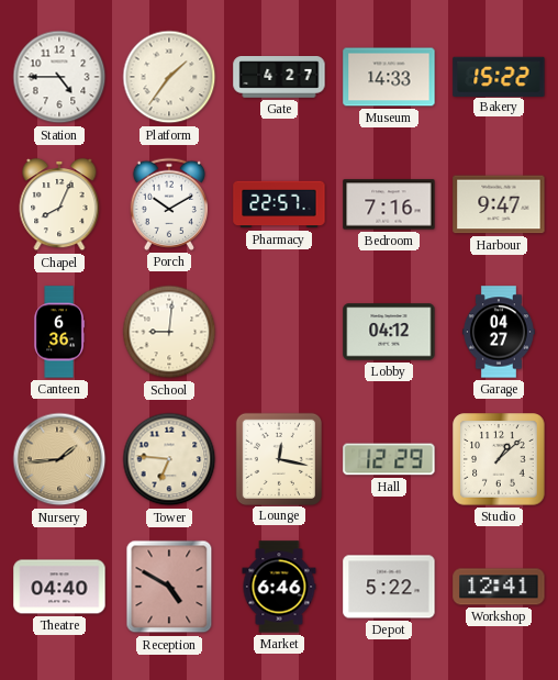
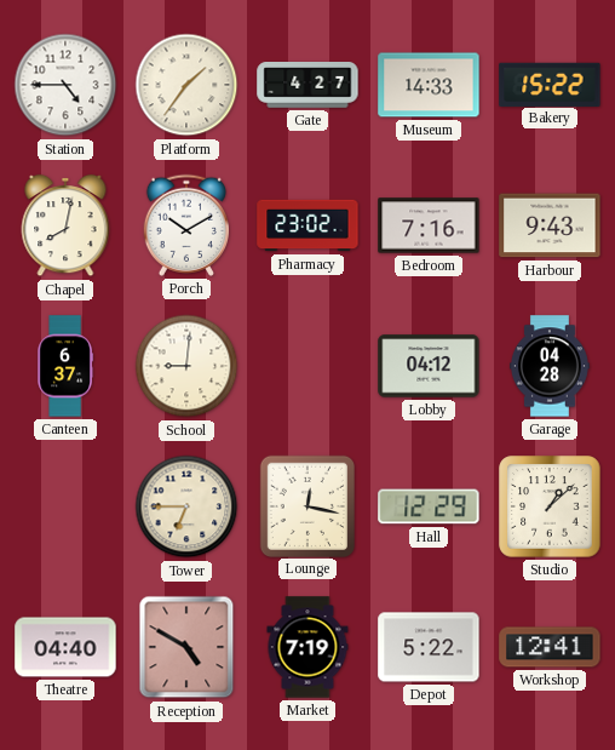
Chapel: 8:04 -> 8:02 (65, 225)
Pharmacy: 22:57 -> 23:02 (307, 225)
Harbour: 9:47 -> 9:43 (550, 225)
Canteen: 6:36 -> 6:37 (65, 366)
Garage: 04:27 -> 04:28 (550, 366)
Nursery: 1:44 -> none (59, 459)
Tower: 6:46 -> 6:45 (186, 506)
Market: 6:46 -> 7:19 (307, 647)
